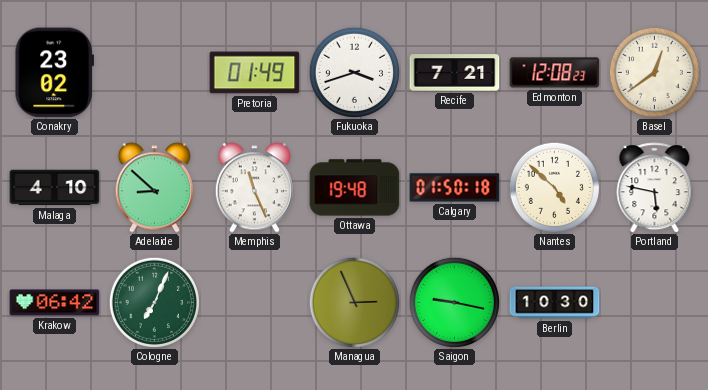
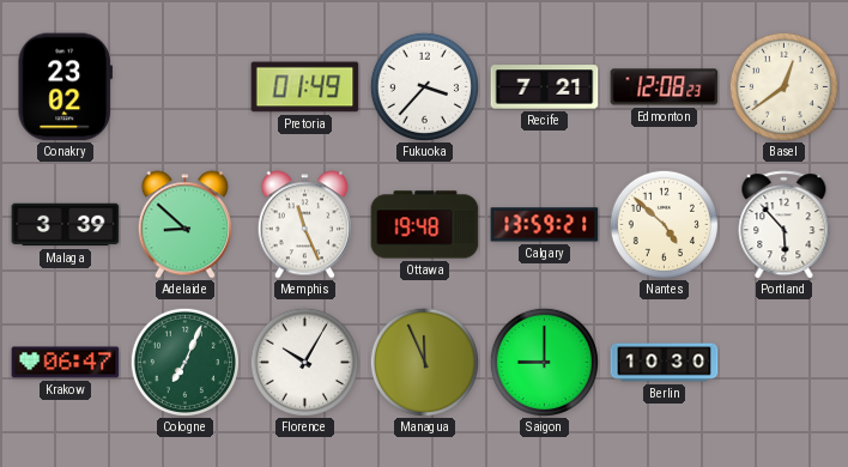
Fukuoka: 3:42 -> 3:37 (424, 86)
Malaga: 4:10 -> 3:39 (66, 225)
Calgary: 01:50 -> 13:59 (545, 225)
Portland: 5:47 -> 5:53 (785, 225)
Krakow: 06:42 -> 06:47 (66, 363)
Florence: none -> 10:05 (304, 362)
Managua: 2:56 -> 11:56 (424, 362)
Saigon: 9:17 -> 9:00 (544, 362)
